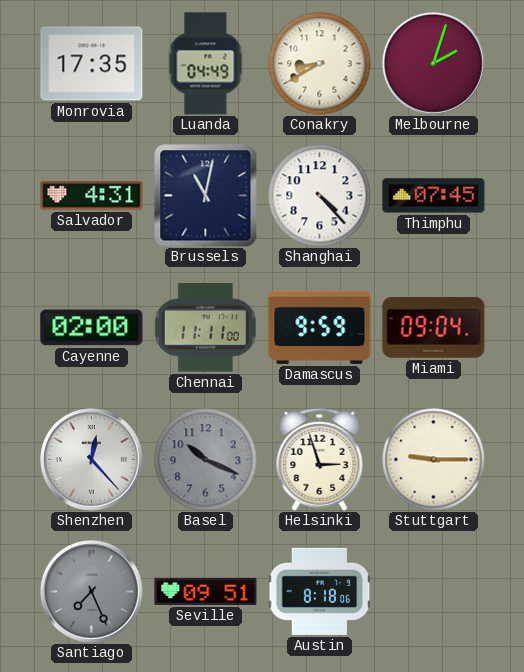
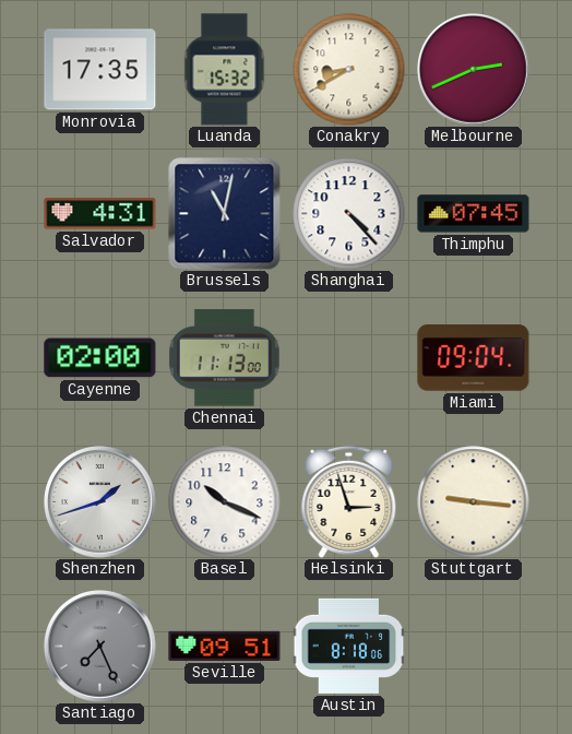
Luanda: 04:49 -> 15:32 (225, 70)
Melbourne: 2:03 -> 2:41 (474, 70)
Chennai: 11:11 -> 11:13 (224, 358)
Damascus: 9:59 -> none (320, 327)
Shenzhen: 12:23 -> 1:42 (100, 502)
Basel dial: grey -> white (225, 502)
Stuttgart: 9:15 -> 9:16 (474, 502)
